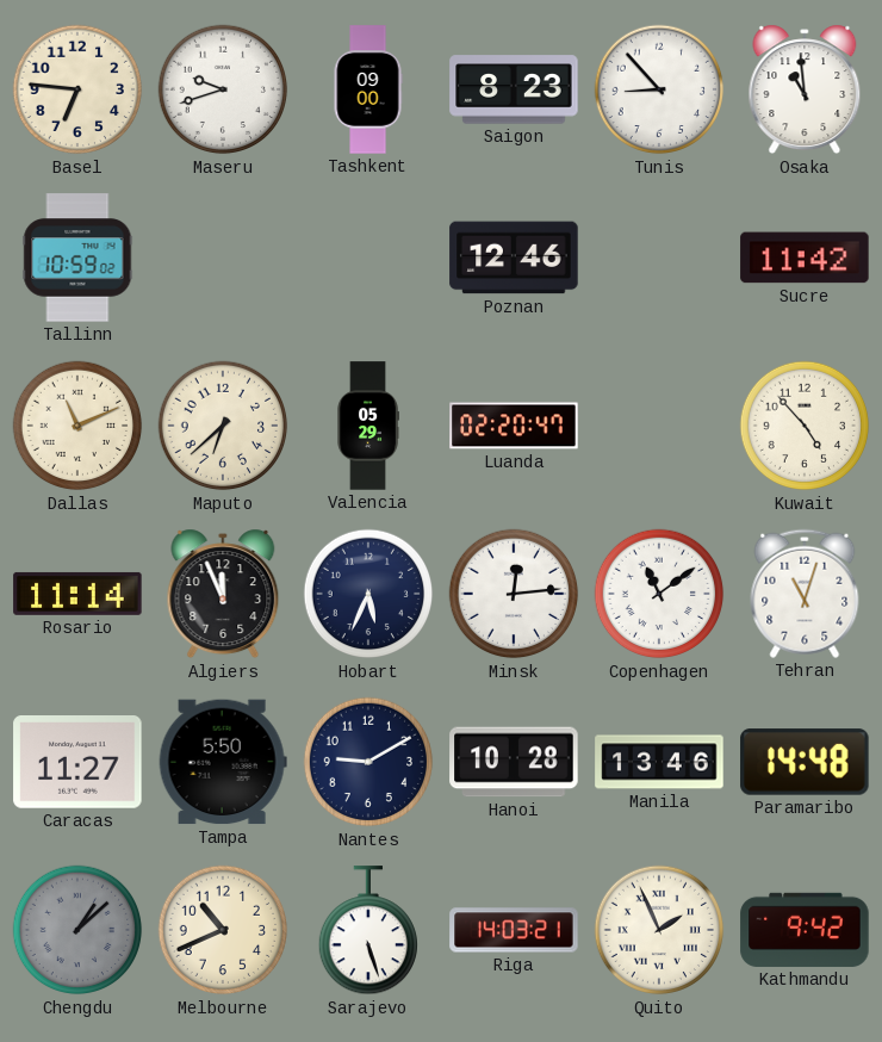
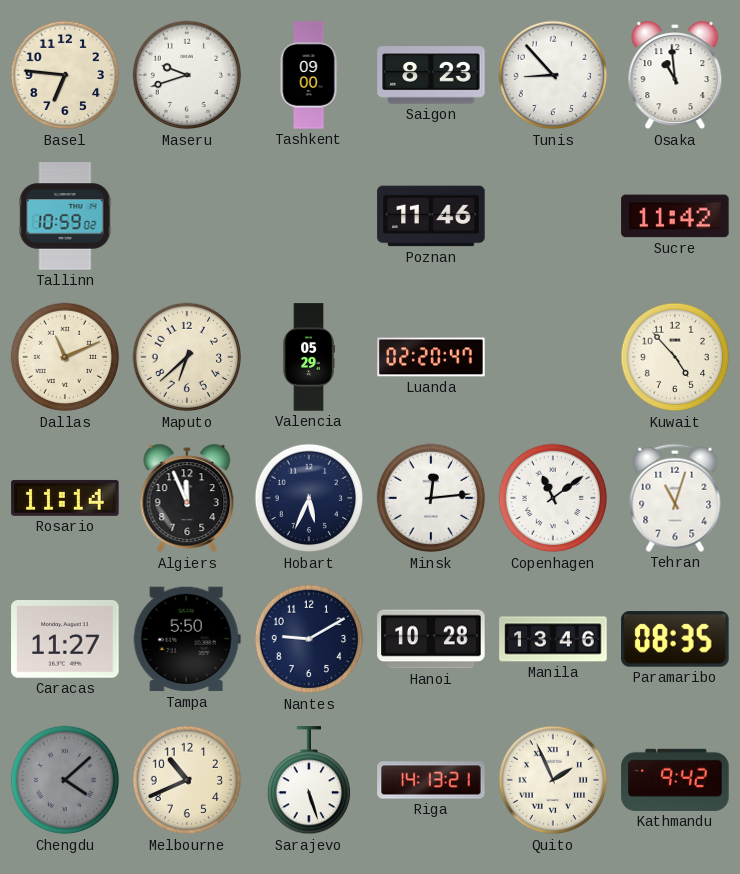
Poznan: 12:46 -> 11:46 (431, 216)
Paramaribo: 14:48 -> 08:35 (675, 639)
Chengdu: 1:08 -> 4:08 (65, 780)
Riga: 14:03 -> 14:13 (431, 780)
